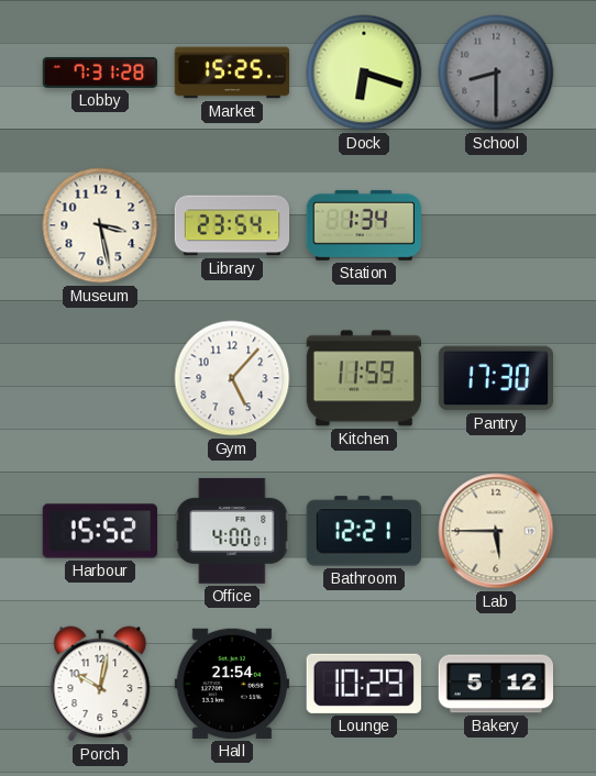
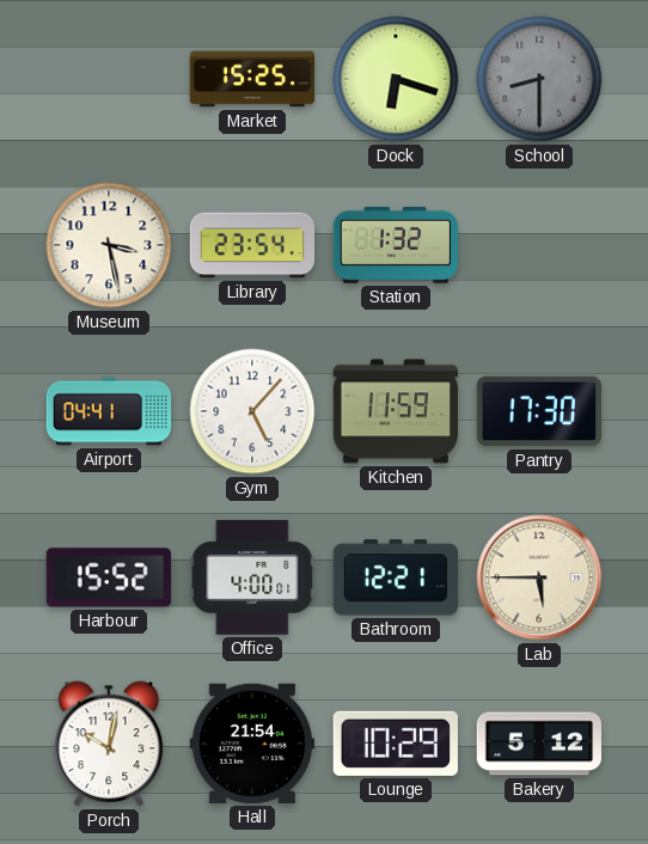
Lobby: 7:31 -> none (100, 73)
Station: 1:34 -> 1:32 (395, 245)
Airport: none -> 04:41 (109, 411)
